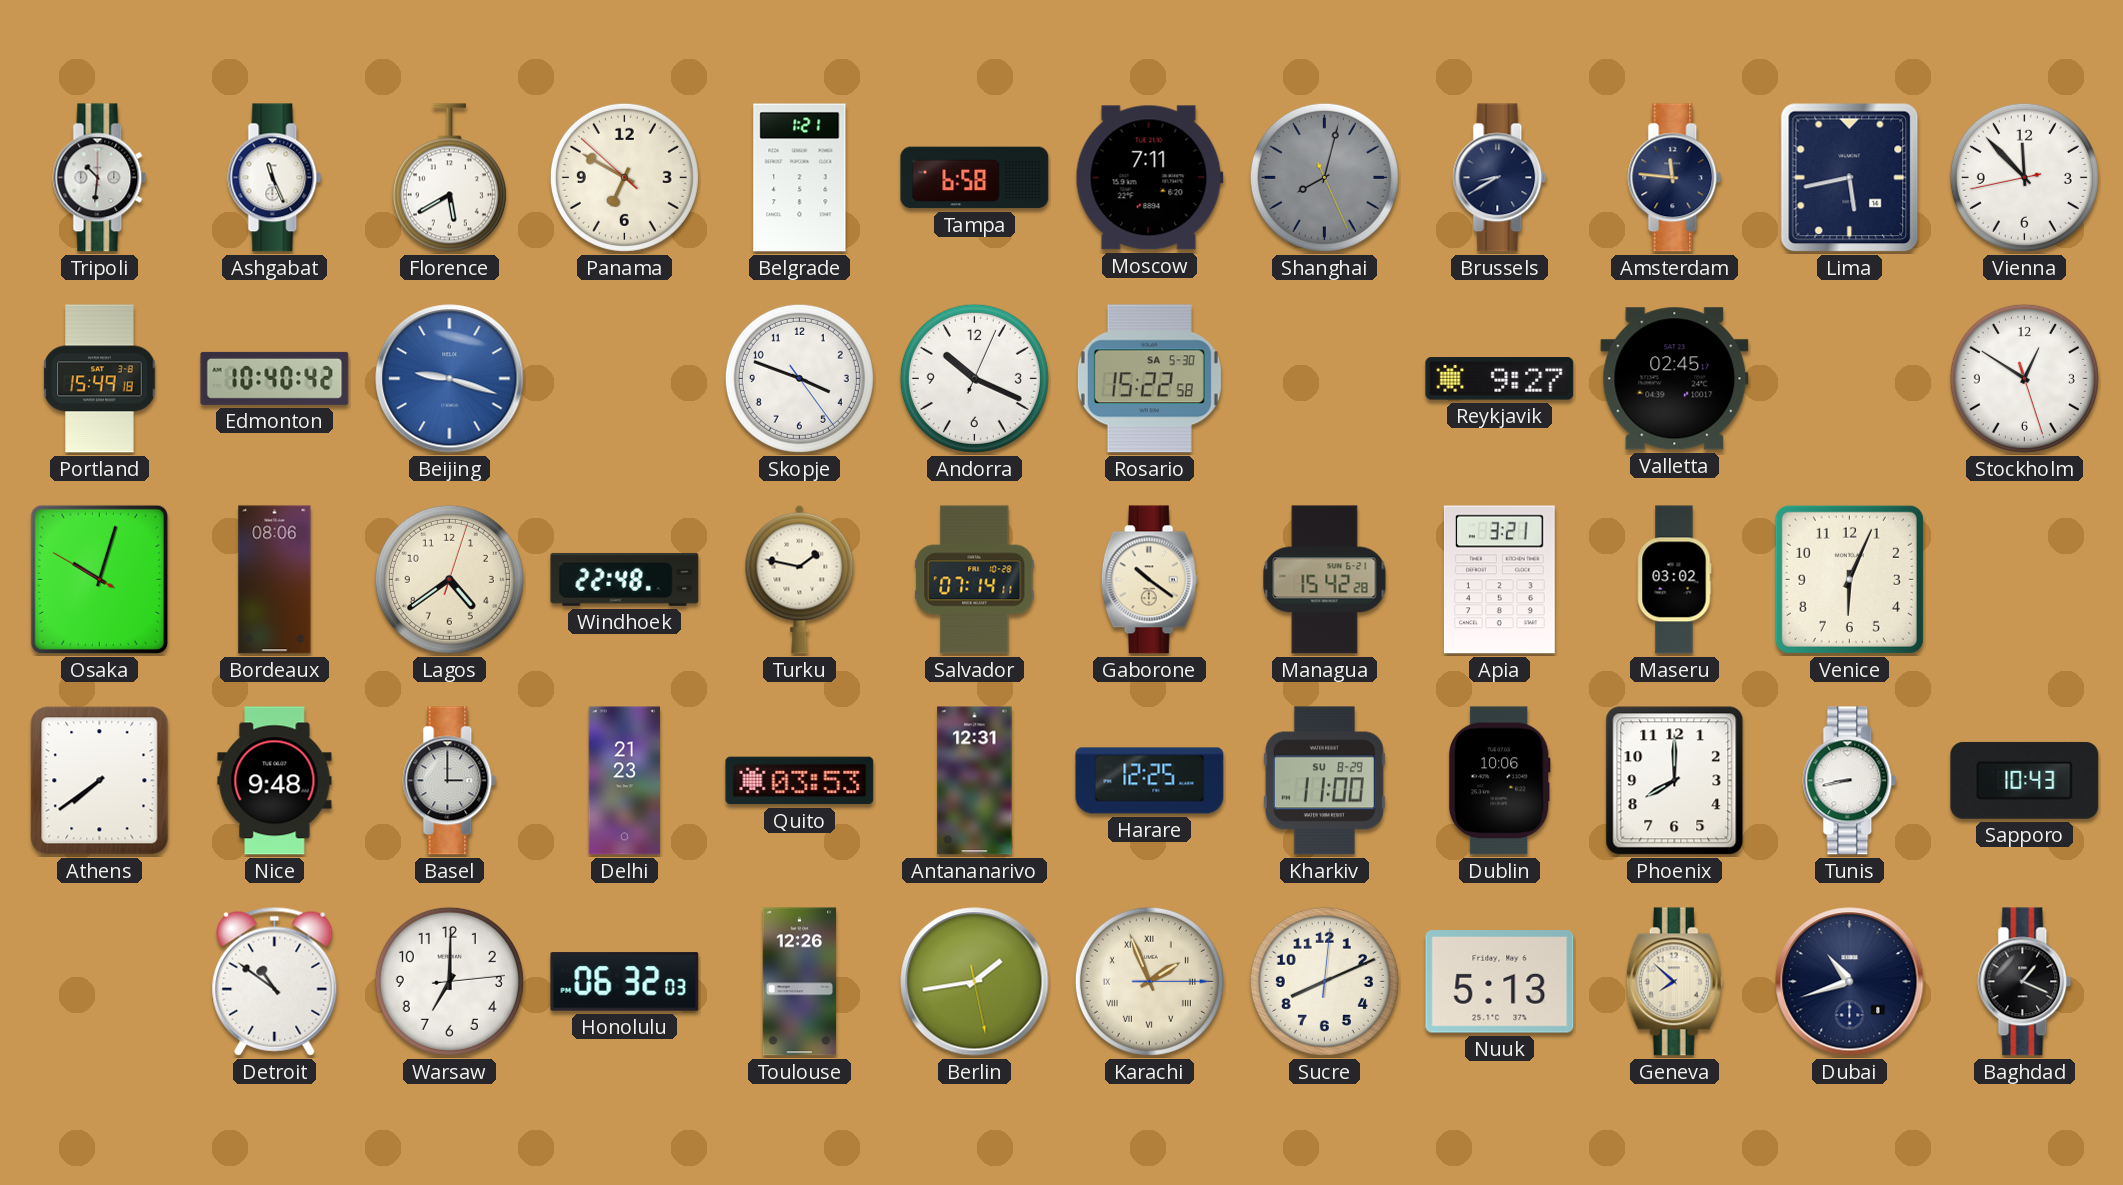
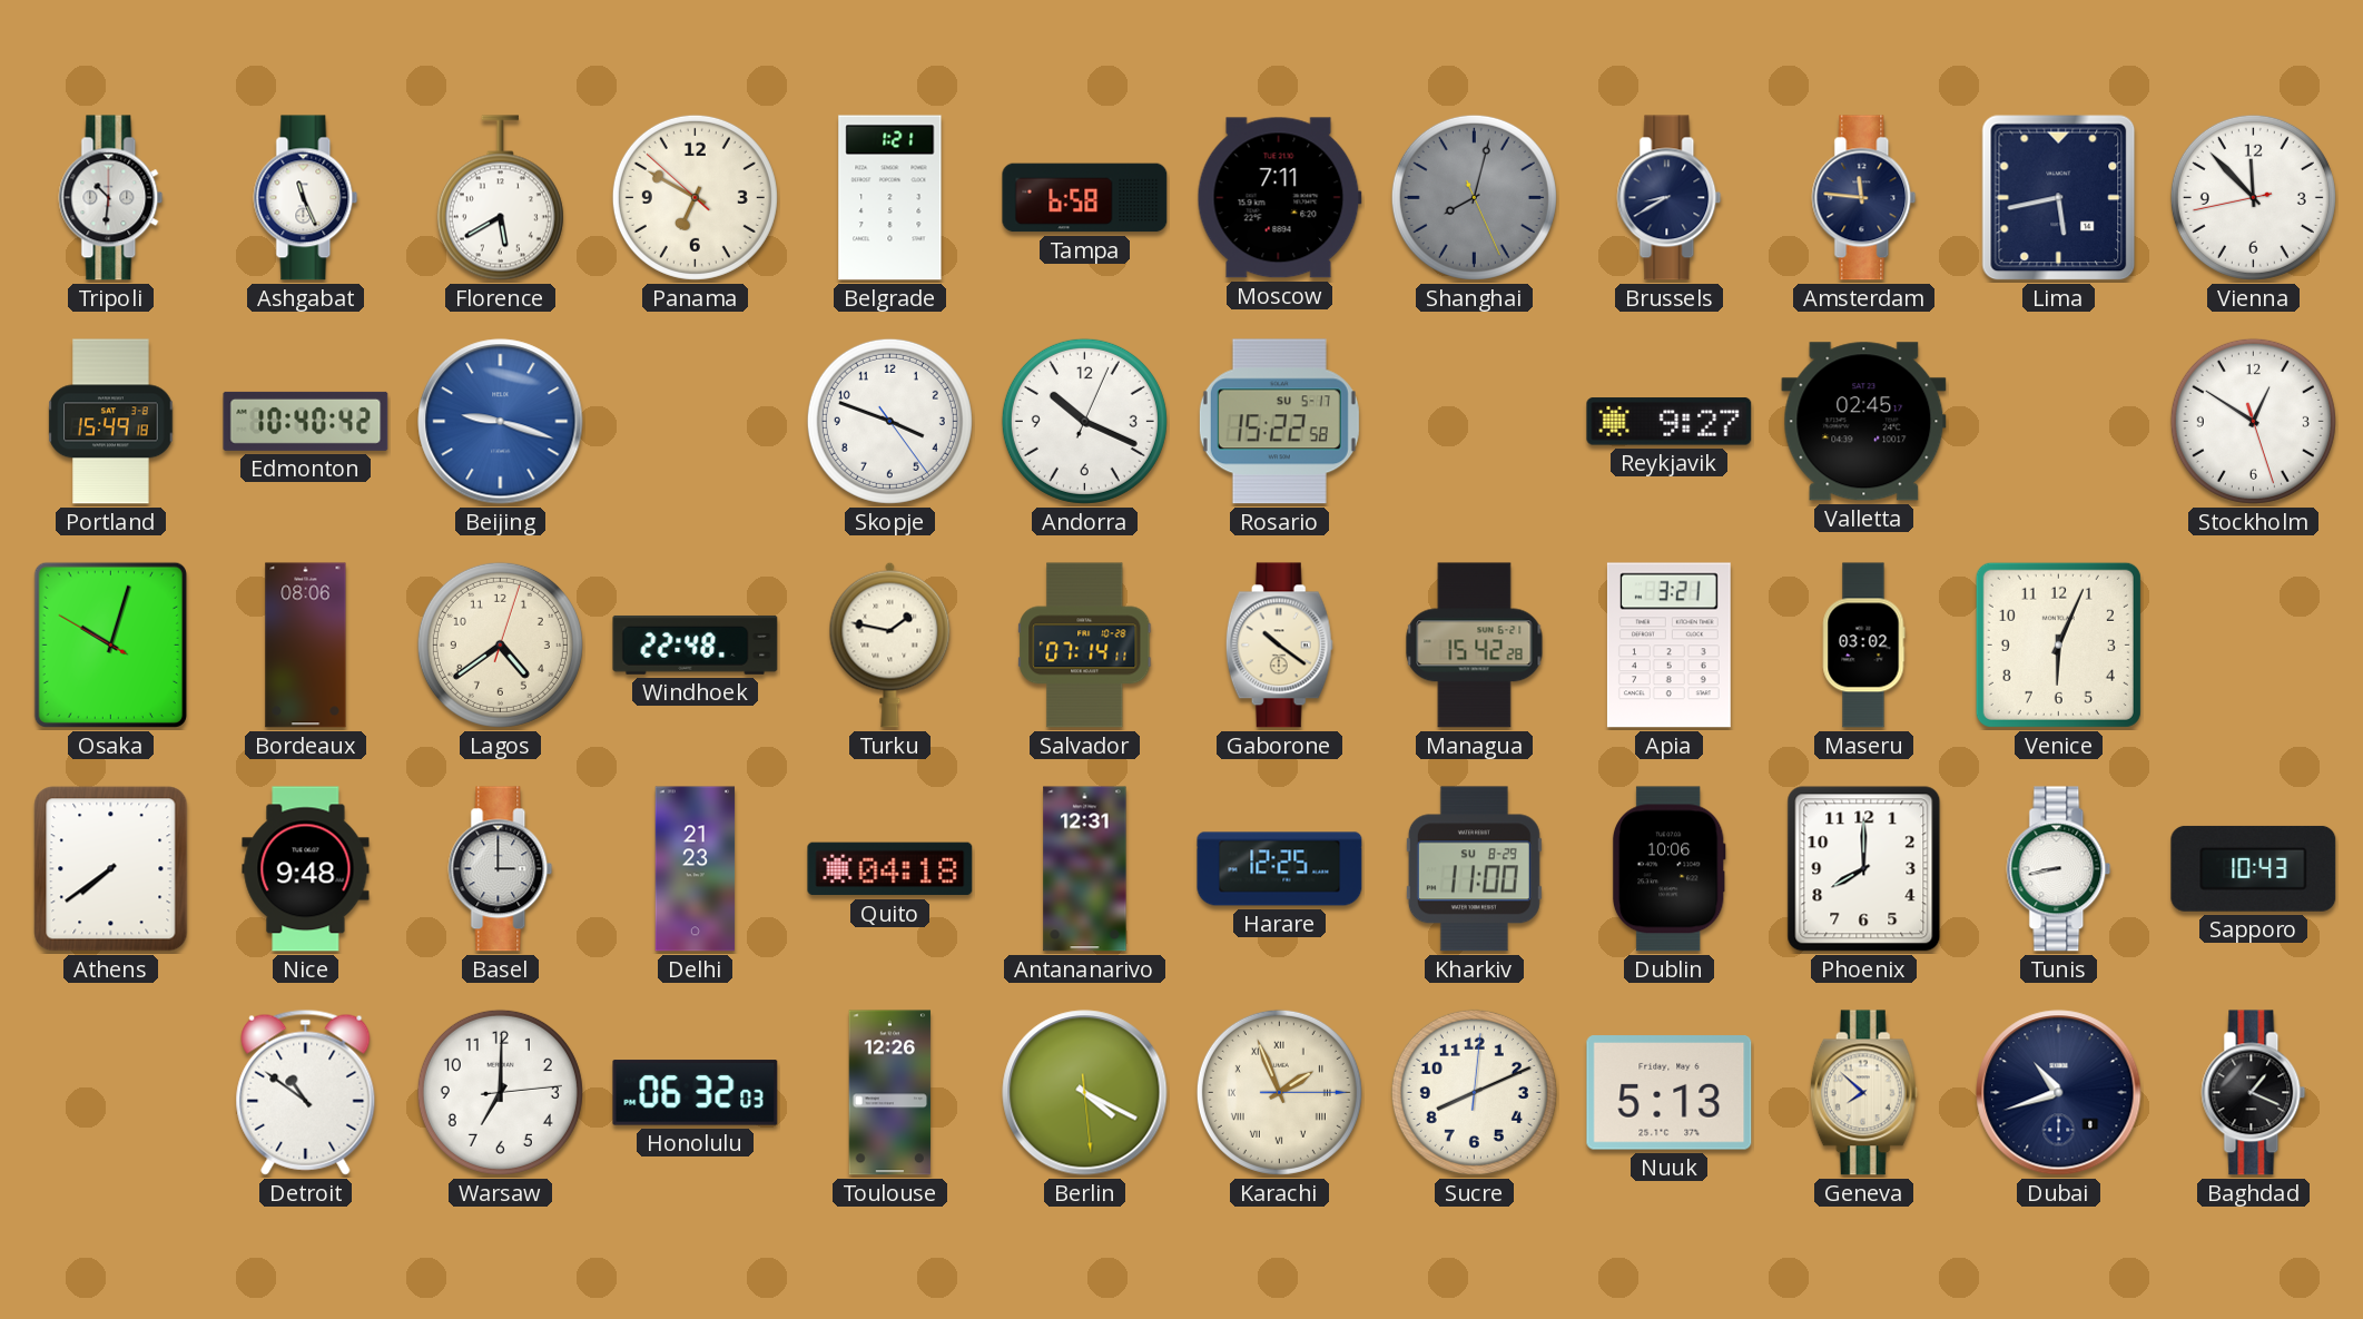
Rosario date: SA 5-30 -> SU 5-17 (1279, 422)
Quito: 03:53 -> 04:18 (890, 869)
Berlin: 1:43 -> 4:19 (1085, 1093)
